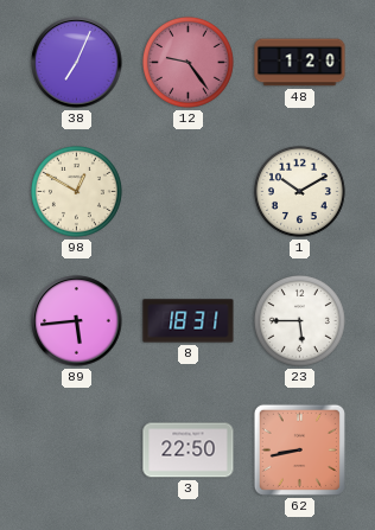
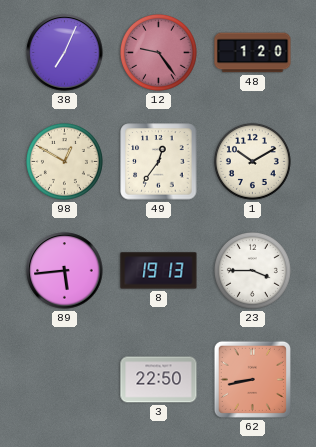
49: none -> 12:36 (159, 162)
8: 18:31 -> 19:13 (159, 271)
23: 5:45 -> 3:45 (252, 270)
